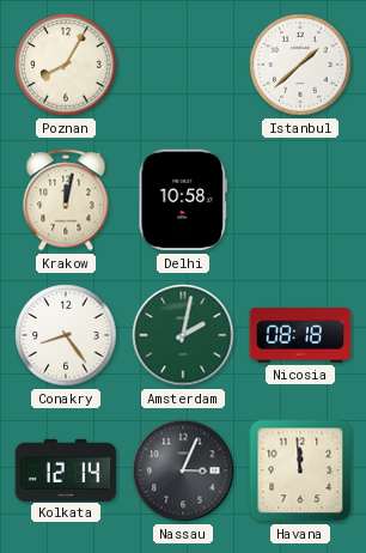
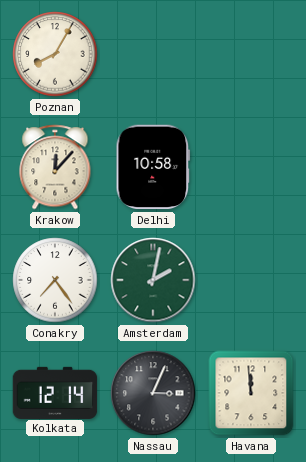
Istanbul: 1:38 -> none (300, 65)
Krakow: 12:02 -> 12:07 (55, 167)
Conakry: 8:24 -> 7:24 (55, 280)
Nicosia: 08:18 -> none (300, 335)
